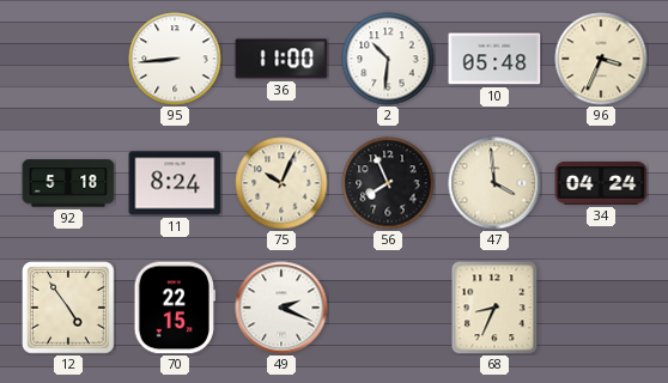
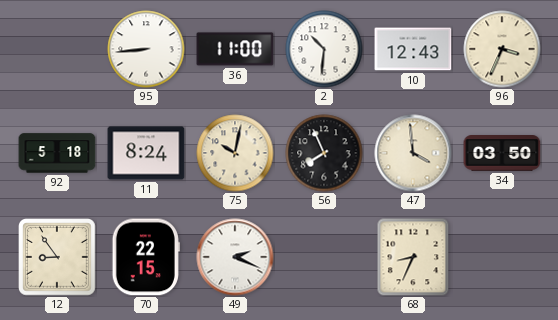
10: 05:48 -> 12:43 (413, 49)
75: 10:04 -> 10:02 (235, 153)
34: 04:24 -> 03:50 (502, 154)
12: 4:54 -> 8:54 (58, 258)
